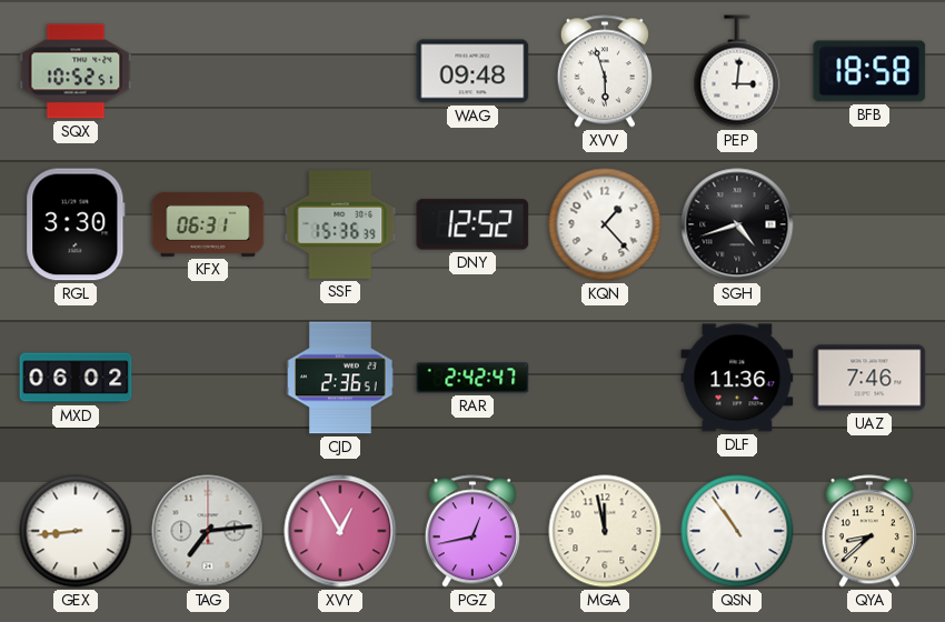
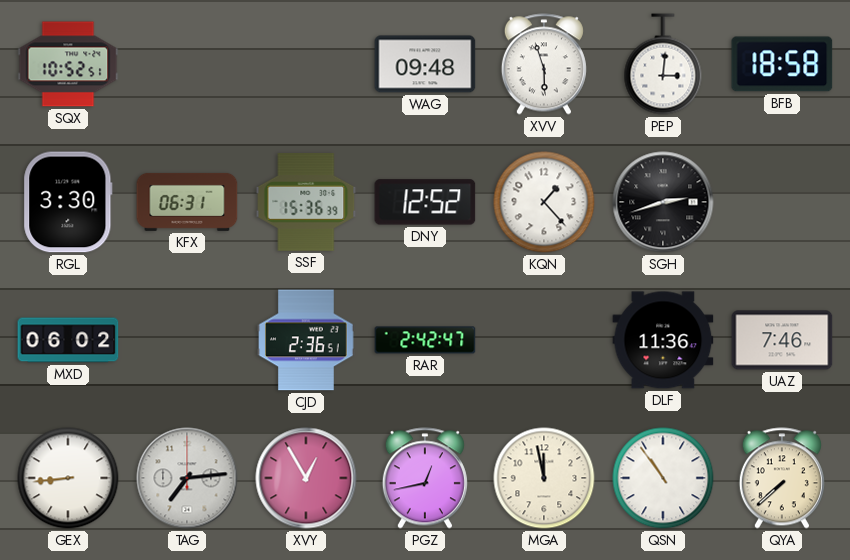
SGH: 4:42 -> 2:42 (663, 202)
QYA: 8:38 -> 7:38 (782, 478)
